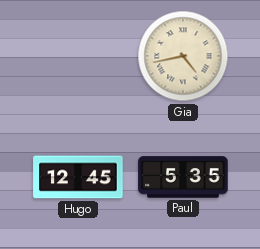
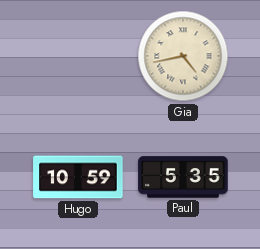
Hugo: 12:45 -> 10:59 (78, 177)
